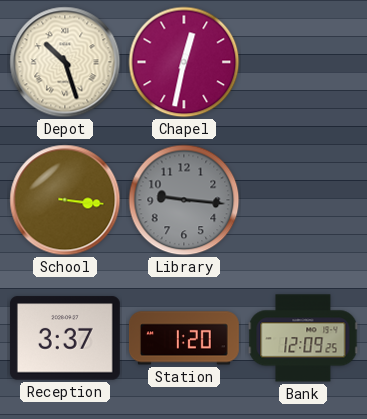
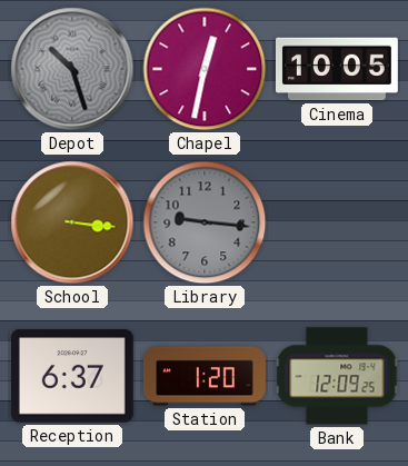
Depot dial: cream -> grey (72, 69)
Cinema: none -> 10:05 (338, 69)
Reception: 3:37 -> 6:37 (72, 376)
